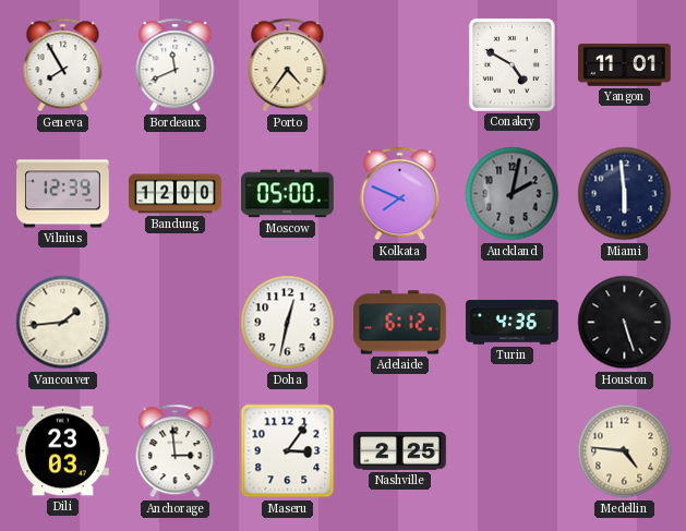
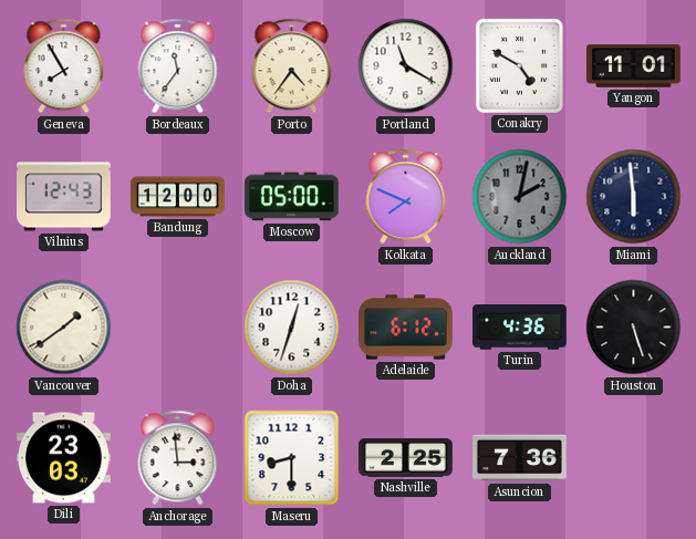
Bordeaux: 11:41 -> 11:36 (178, 66)
Portland: none -> 11:20 (406, 66)
Vilnius: 12:39 -> 12:43 (64, 197)
Vancouver: 1:44 -> 1:39 (64, 328)
Doha: 12:32 -> 12:33 (292, 328)
Maseru: 3:06 -> 8:30 (292, 458)
Asuncion: none -> 7:36 (520, 458)
Medellin: 4:46 -> none (625, 451)
